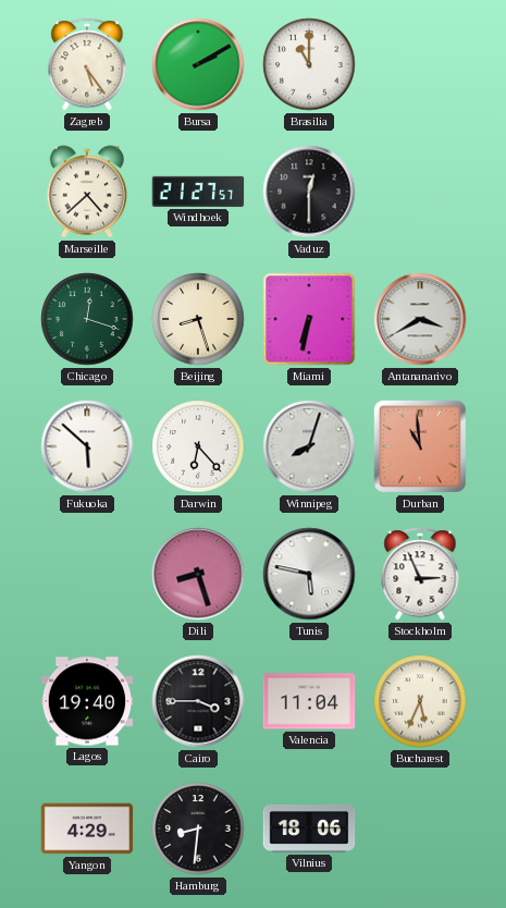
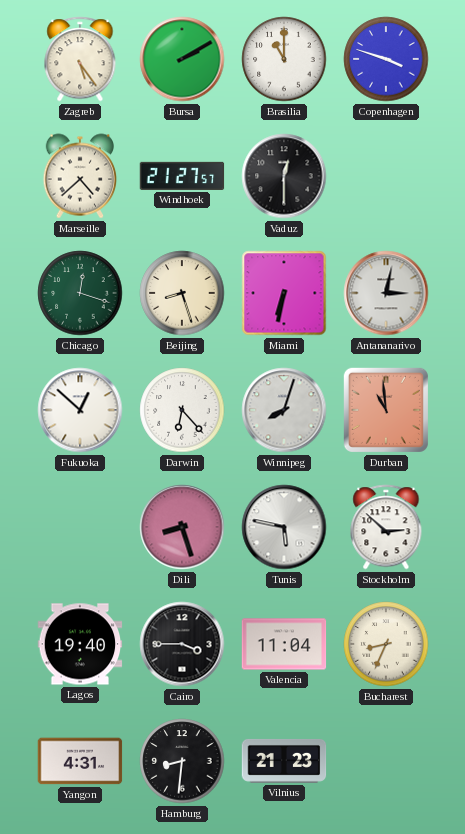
Copenhagen: none -> 3:48 (386, 59)
Antananarivo: 3:40 -> 3:02 (386, 293)
Fukuoka: 5:52 -> 12:52 (80, 410)
Stockholm: 2:56 -> 2:52 (386, 527)
Bucharest: 5:34 -> 8:34 (386, 644)
Yangon: 4:29 -> 4:31 (80, 761)
Vilnius: 18:06 -> 21:23 (284, 761)
